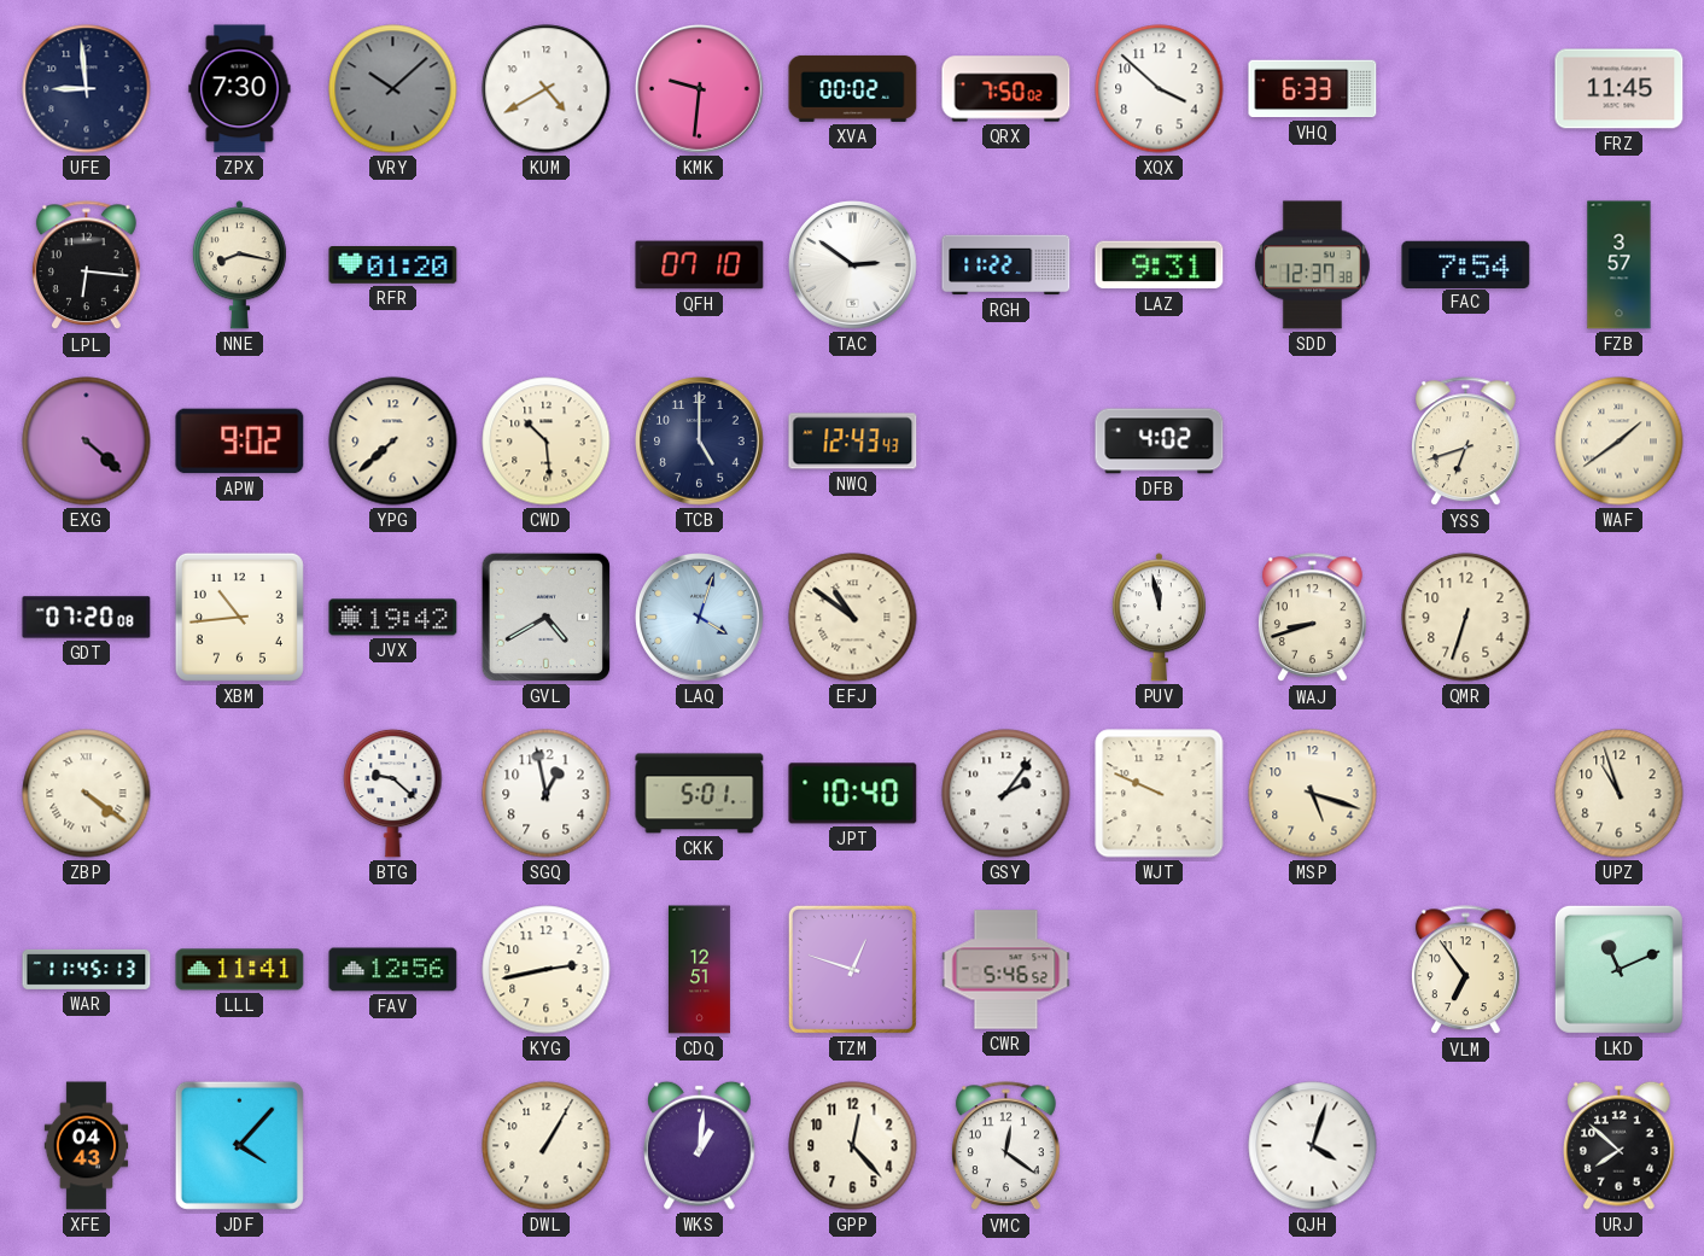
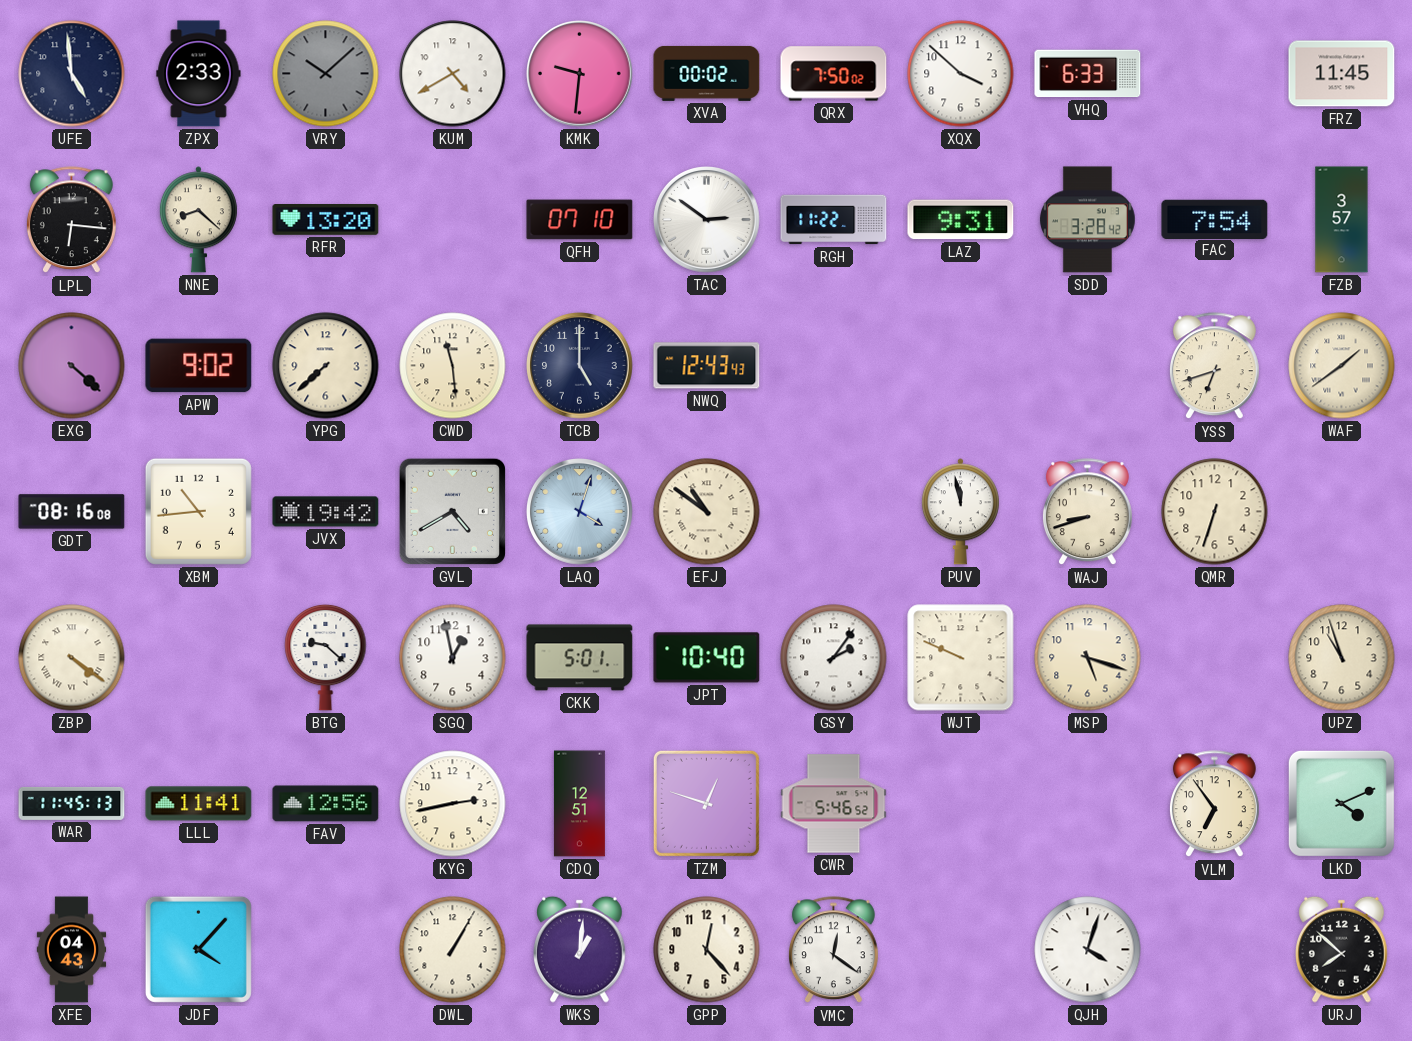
UFE: 8:59 -> 4:59 (72, 74)
ZPX: 7:30 -> 2:33 (199, 74)
NNE: 8:17 -> 8:22 (198, 220)
RFR: 01:20 -> 13:20 (326, 220)
SDD: 12:37 -> 3:28 (1087, 220)
CWD: 10:29 -> 11:29 (453, 366)
DFB: 4:02 -> none (1160, 442)
GDT: 07:20 -> 08:16 (72, 512)
LKD: 11:11 -> 4:11 (1341, 803)
